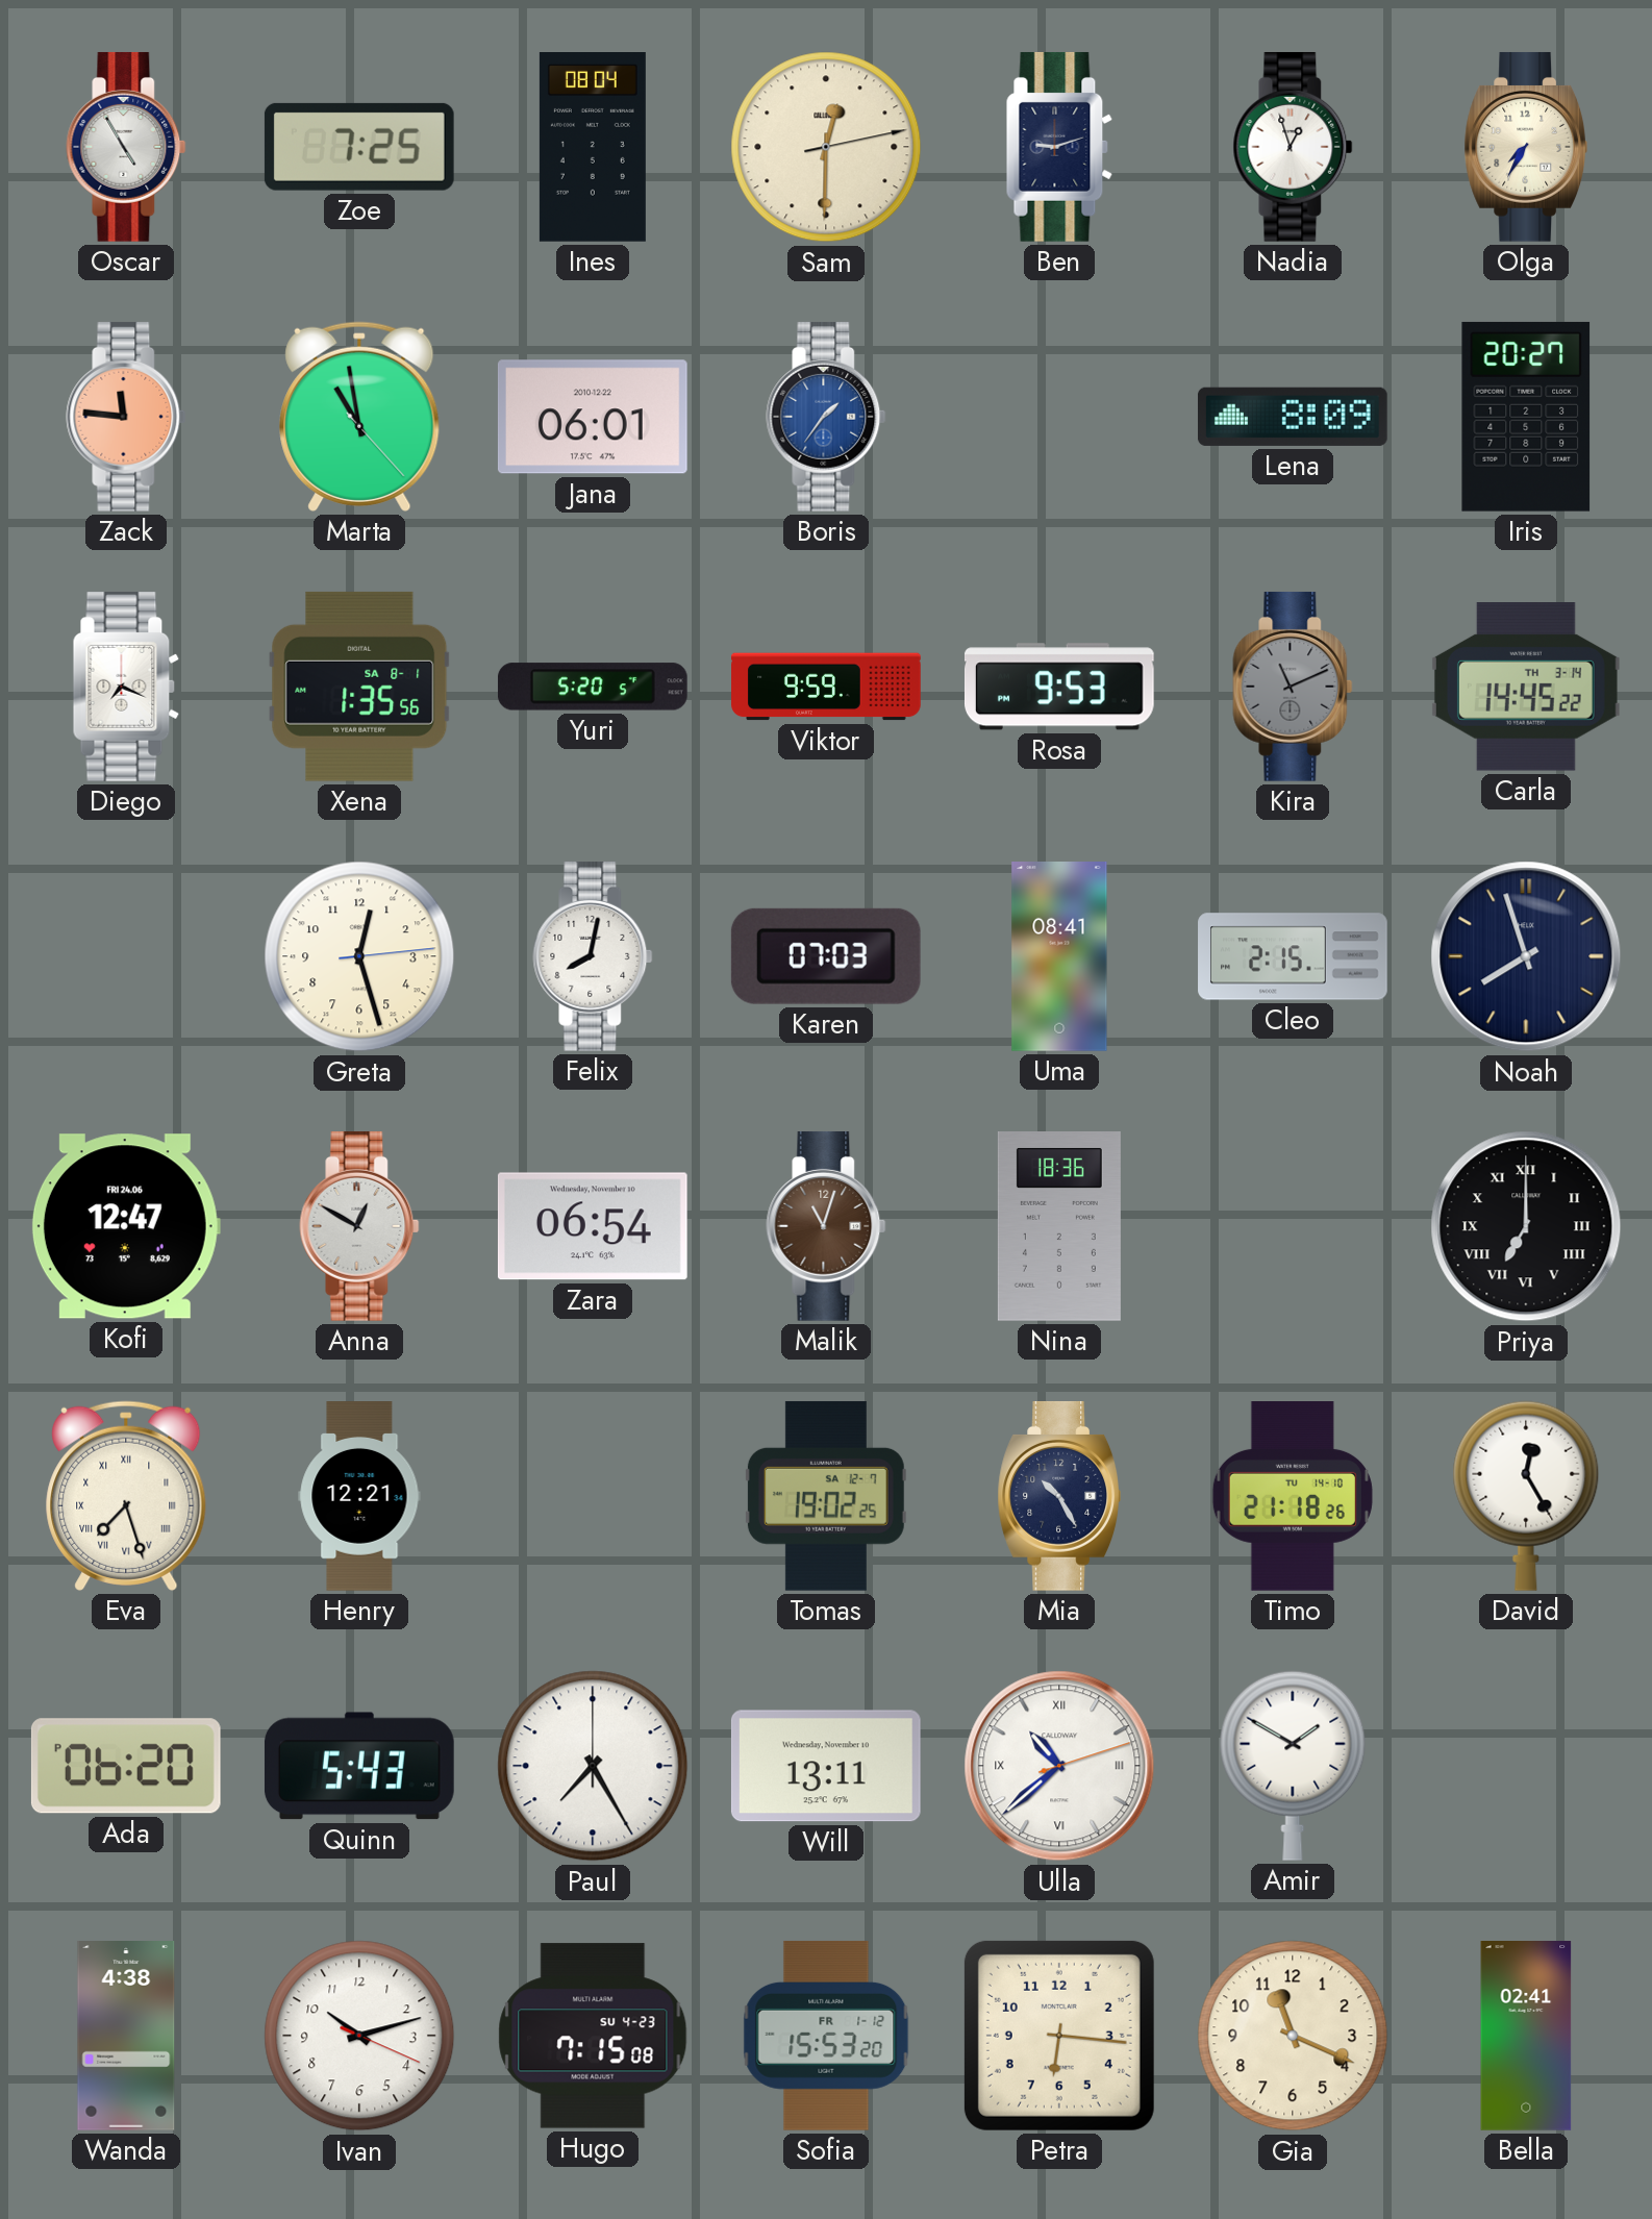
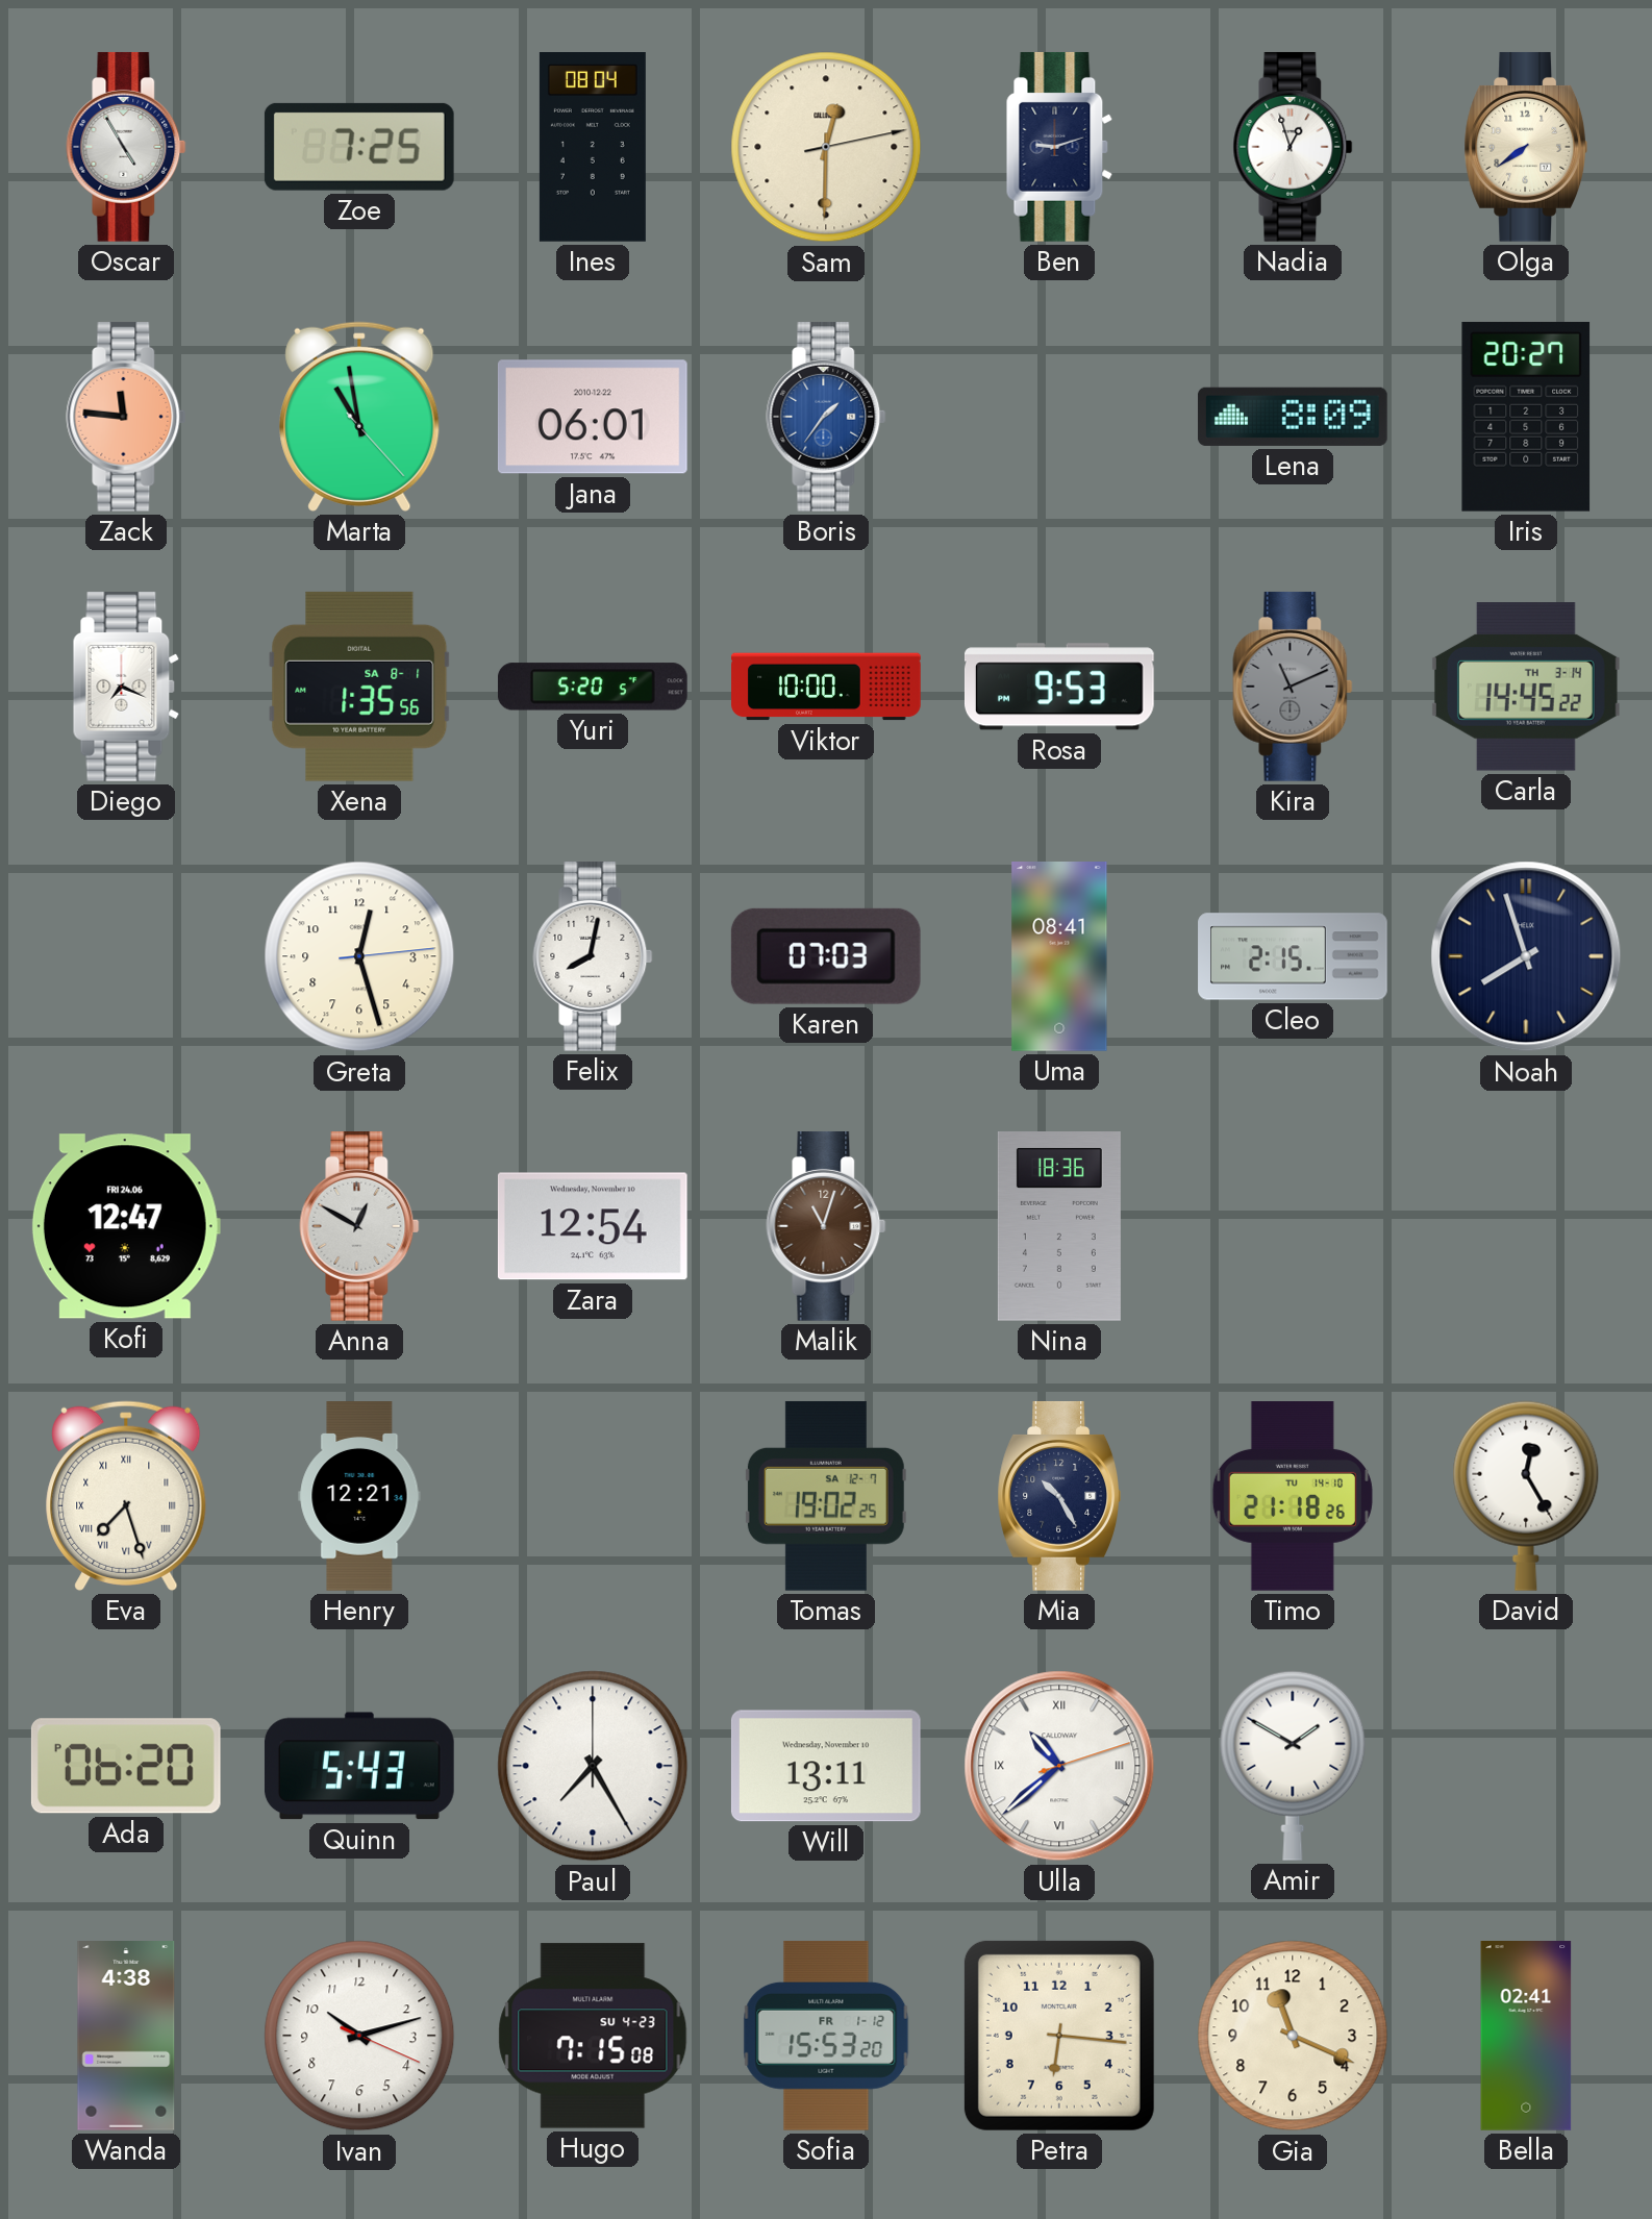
Olga: 7:35 -> 7:39 (1525, 147)
Viktor: 9:59 -> 10:00 (826, 687)
Zara: 06:54 -> 12:54 (593, 1226)
Priya: 7:00 -> none (1526, 1226)
